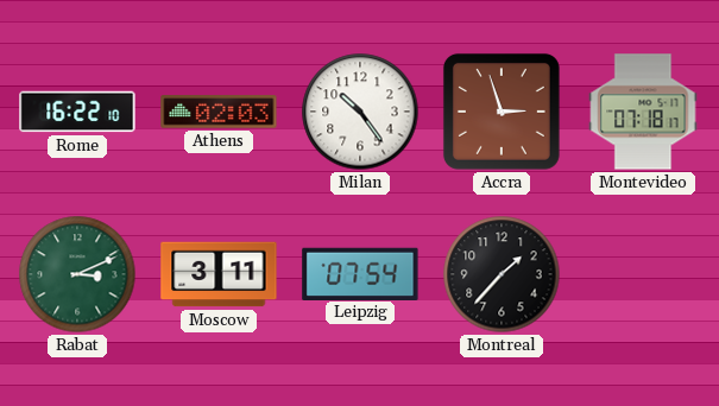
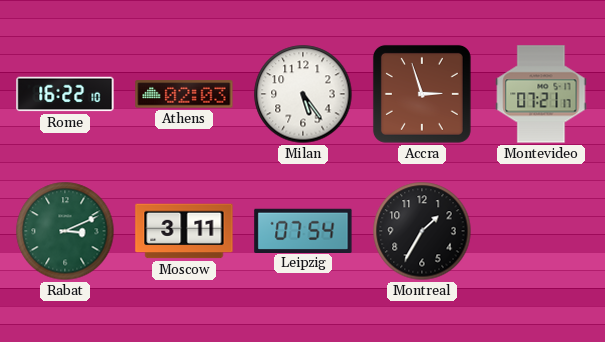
Milan: 10:24 -> 5:24 (303, 94)
Montevideo: 07:18 -> 07:21 (541, 94)
Montreal: 1:37 -> 1:35 (422, 231)
